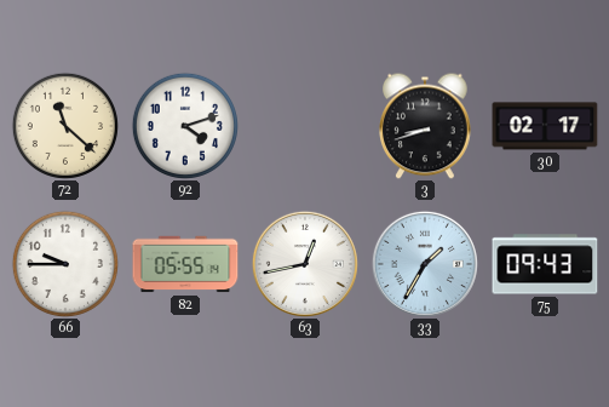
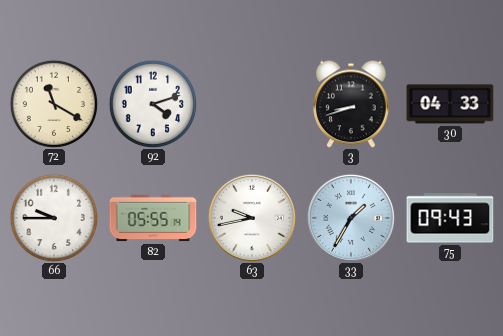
72: 11:22 -> 11:20 (54, 104)
30: 02:17 -> 04:33 (450, 104)
63: 12:43 -> 9:43 (252, 218)
